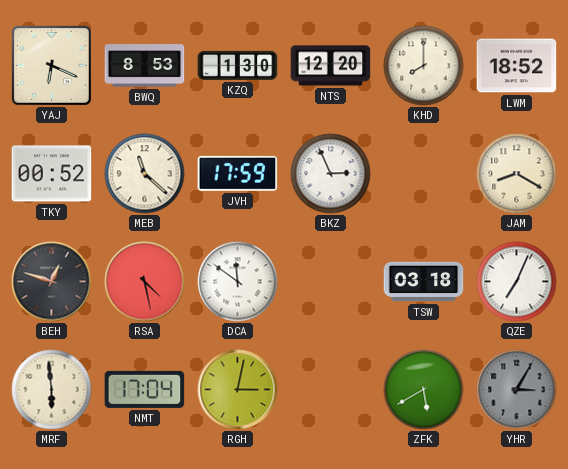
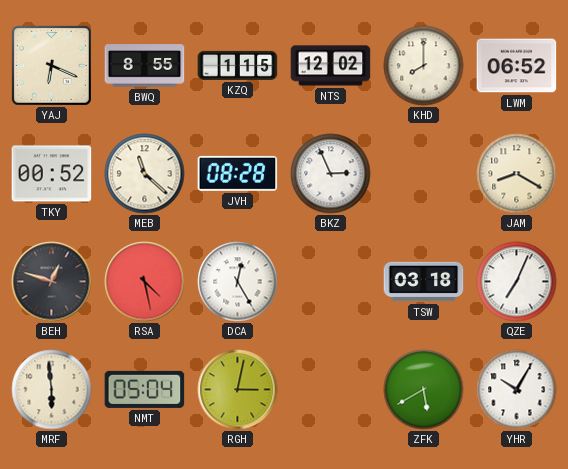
BWQ: 8:53 -> 8:55 (145, 66)
KZQ: 1:30 -> 1:15 (238, 65)
NTS: 12:20 -> 12:02 (331, 66)
LWM: 18:52 -> 06:52 (517, 66)
JVH: 17:59 -> 08:28 (238, 173)
DCA: 11:51 -> 12:25 (238, 282)
NMT: 17:04 -> 05:04 (145, 389)
YHR: 3:05 -> 10:05 (517, 390)
YHR dial: grey -> white (517, 390)
